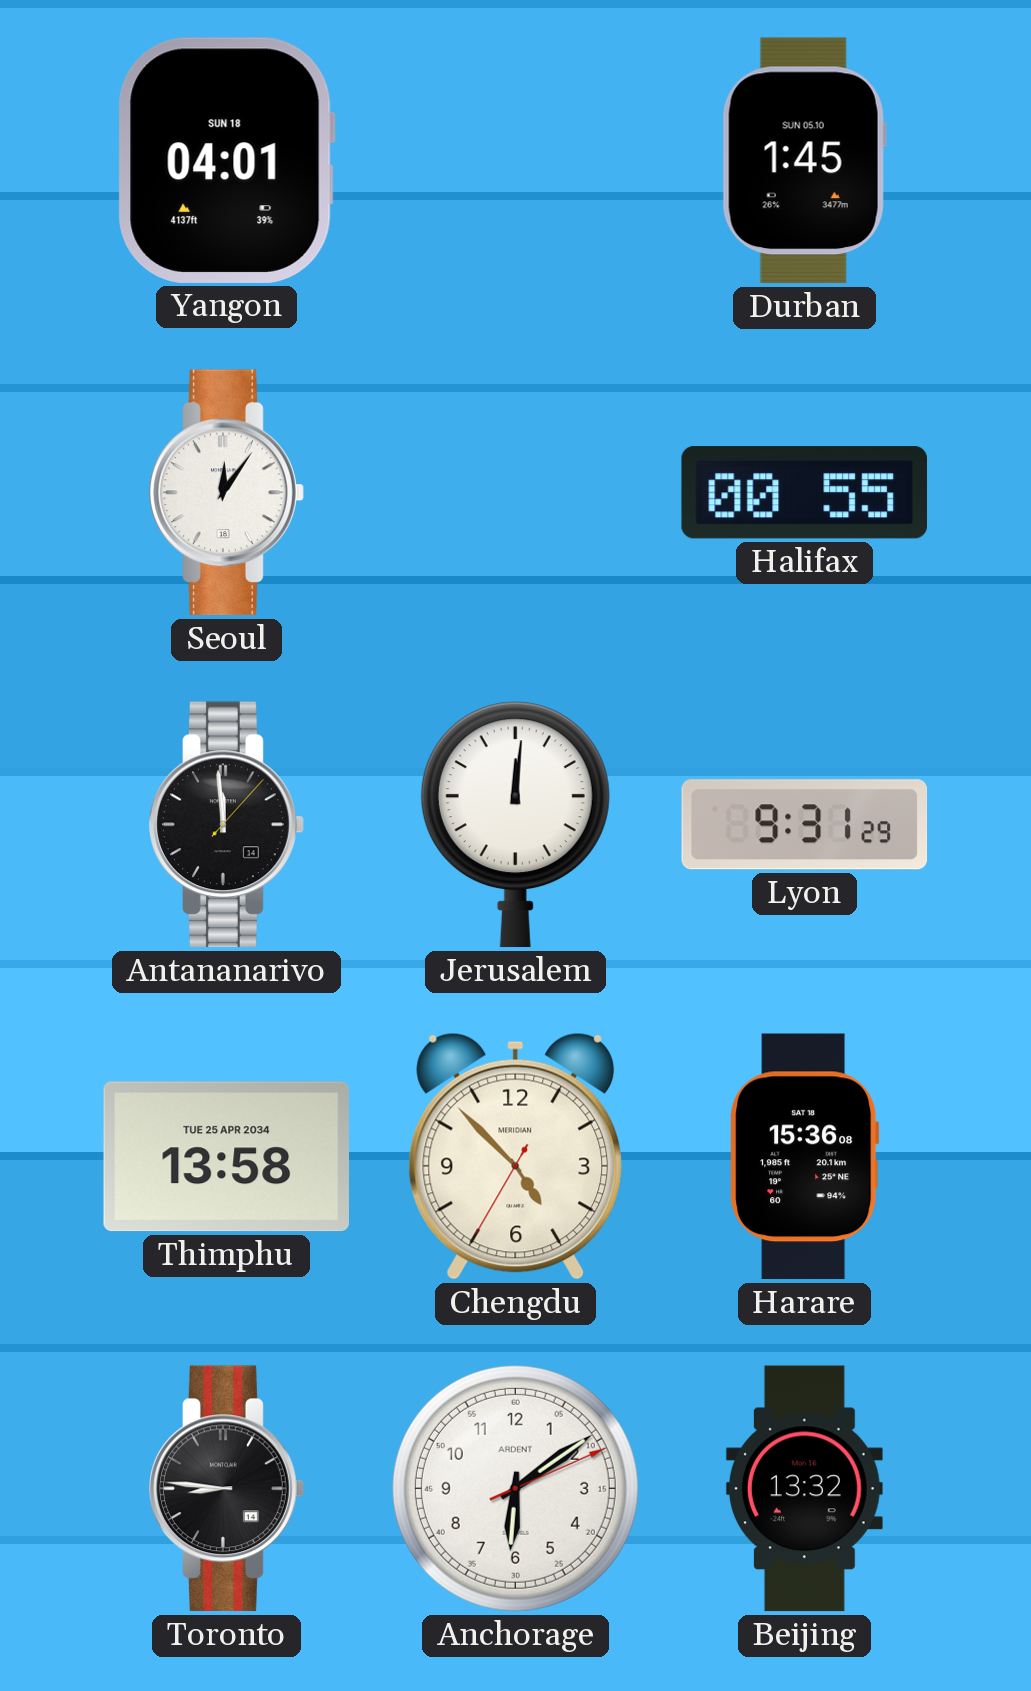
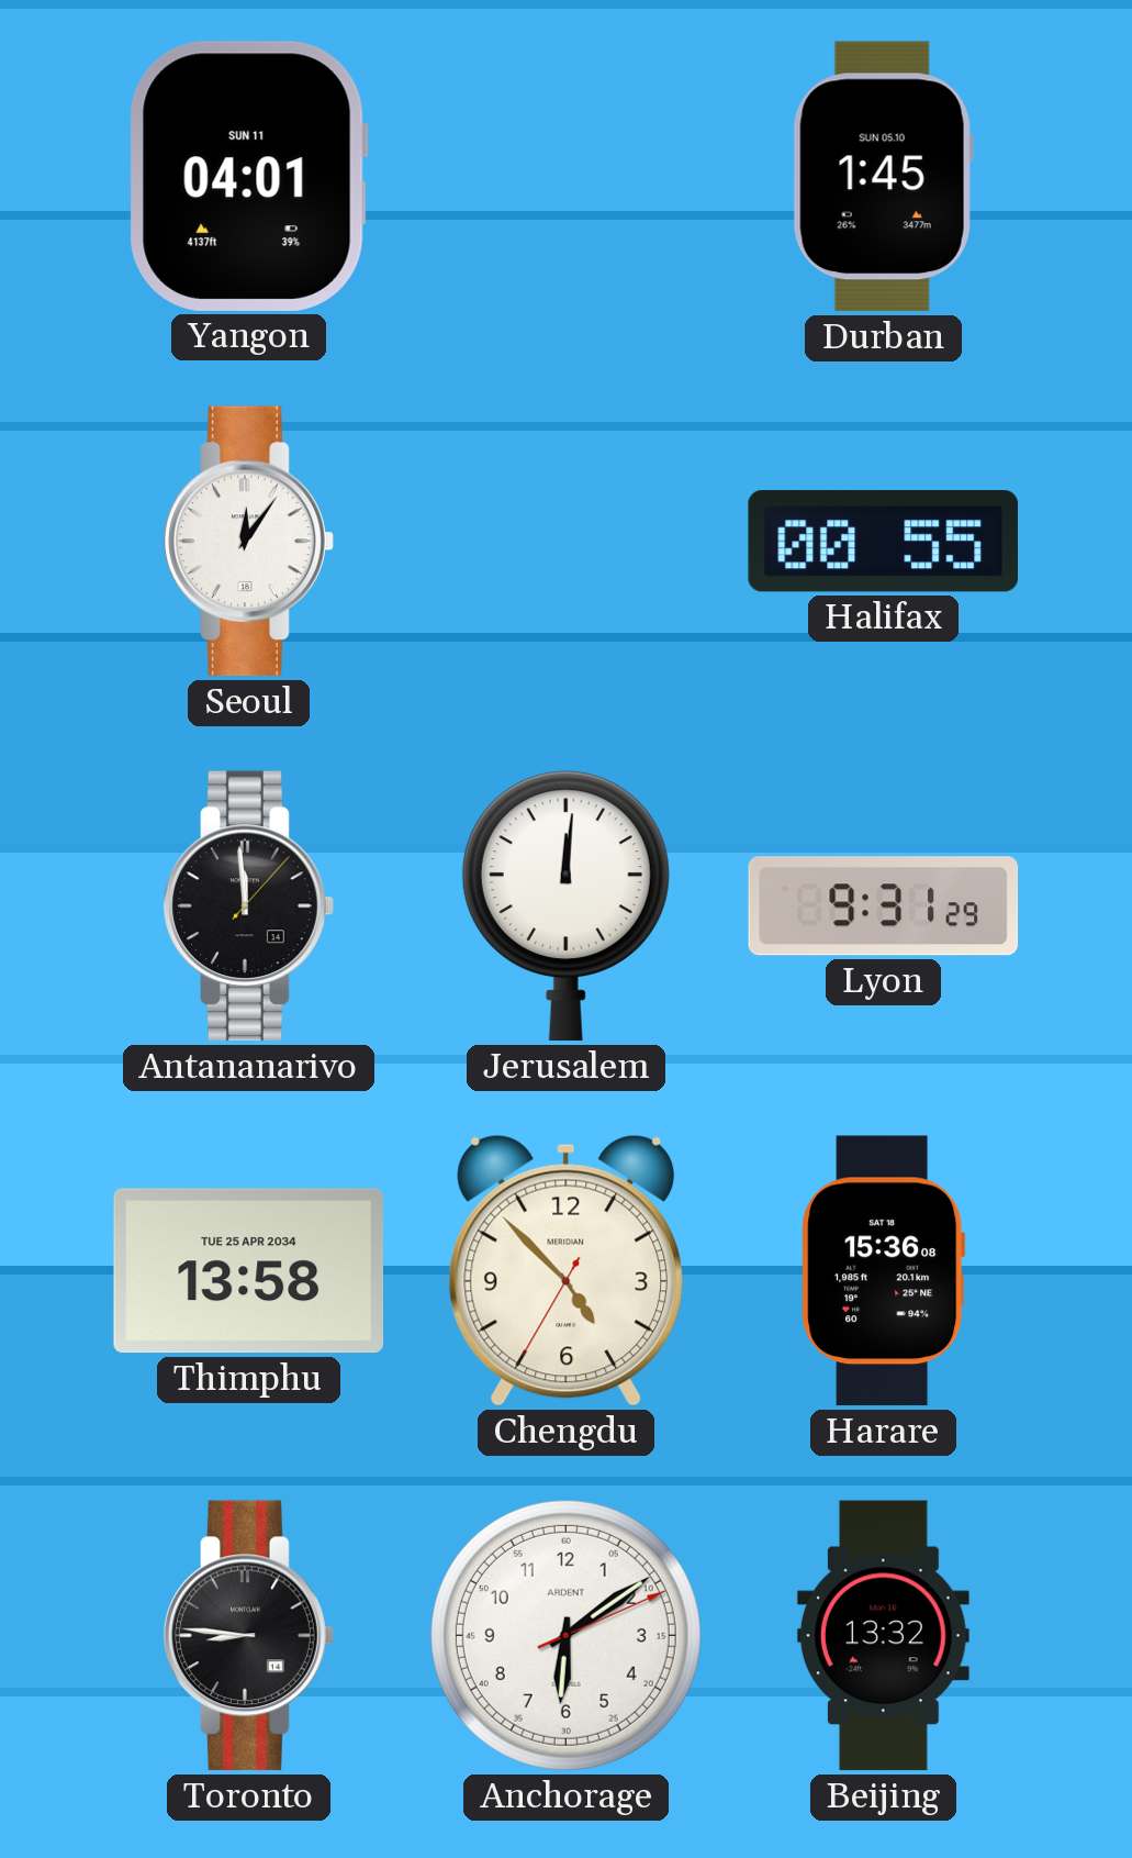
Yangon date: SUN 18 -> SUN 11 (248, 176)
